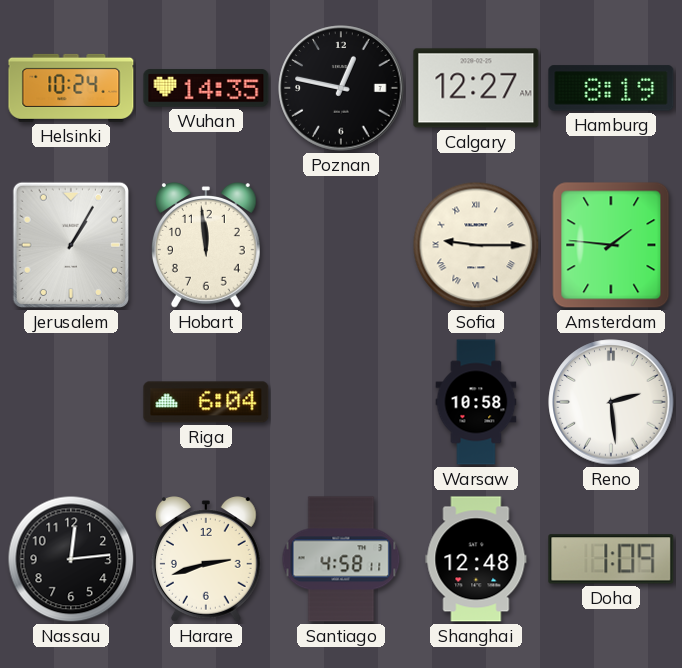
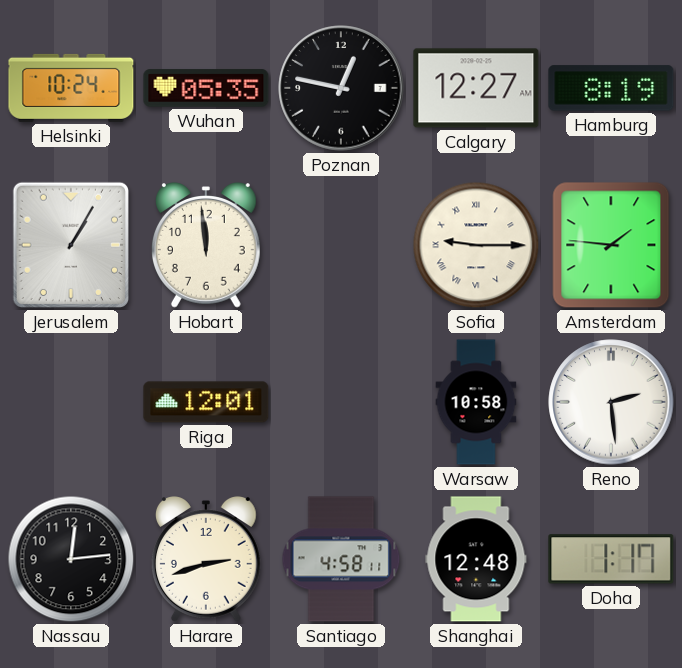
Wuhan: 14:35 -> 05:35 (206, 88)
Riga: 6:04 -> 12:01 (206, 402)
Doha: 1:09 -> 1:17 (611, 559)
